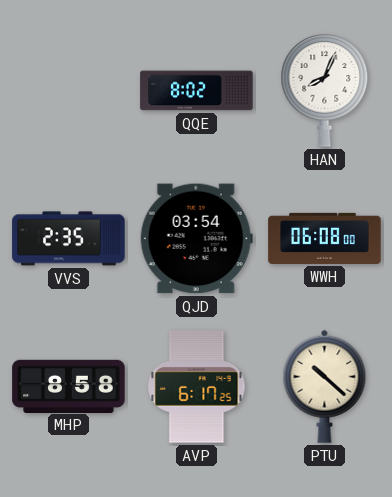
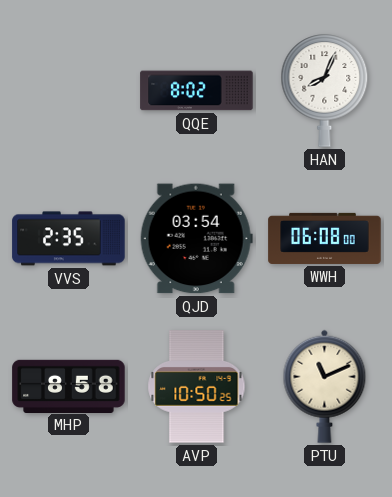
AVP: 6:17 -> 10:50 (197, 387)
PTU: 10:22 -> 11:11 (325, 386)
